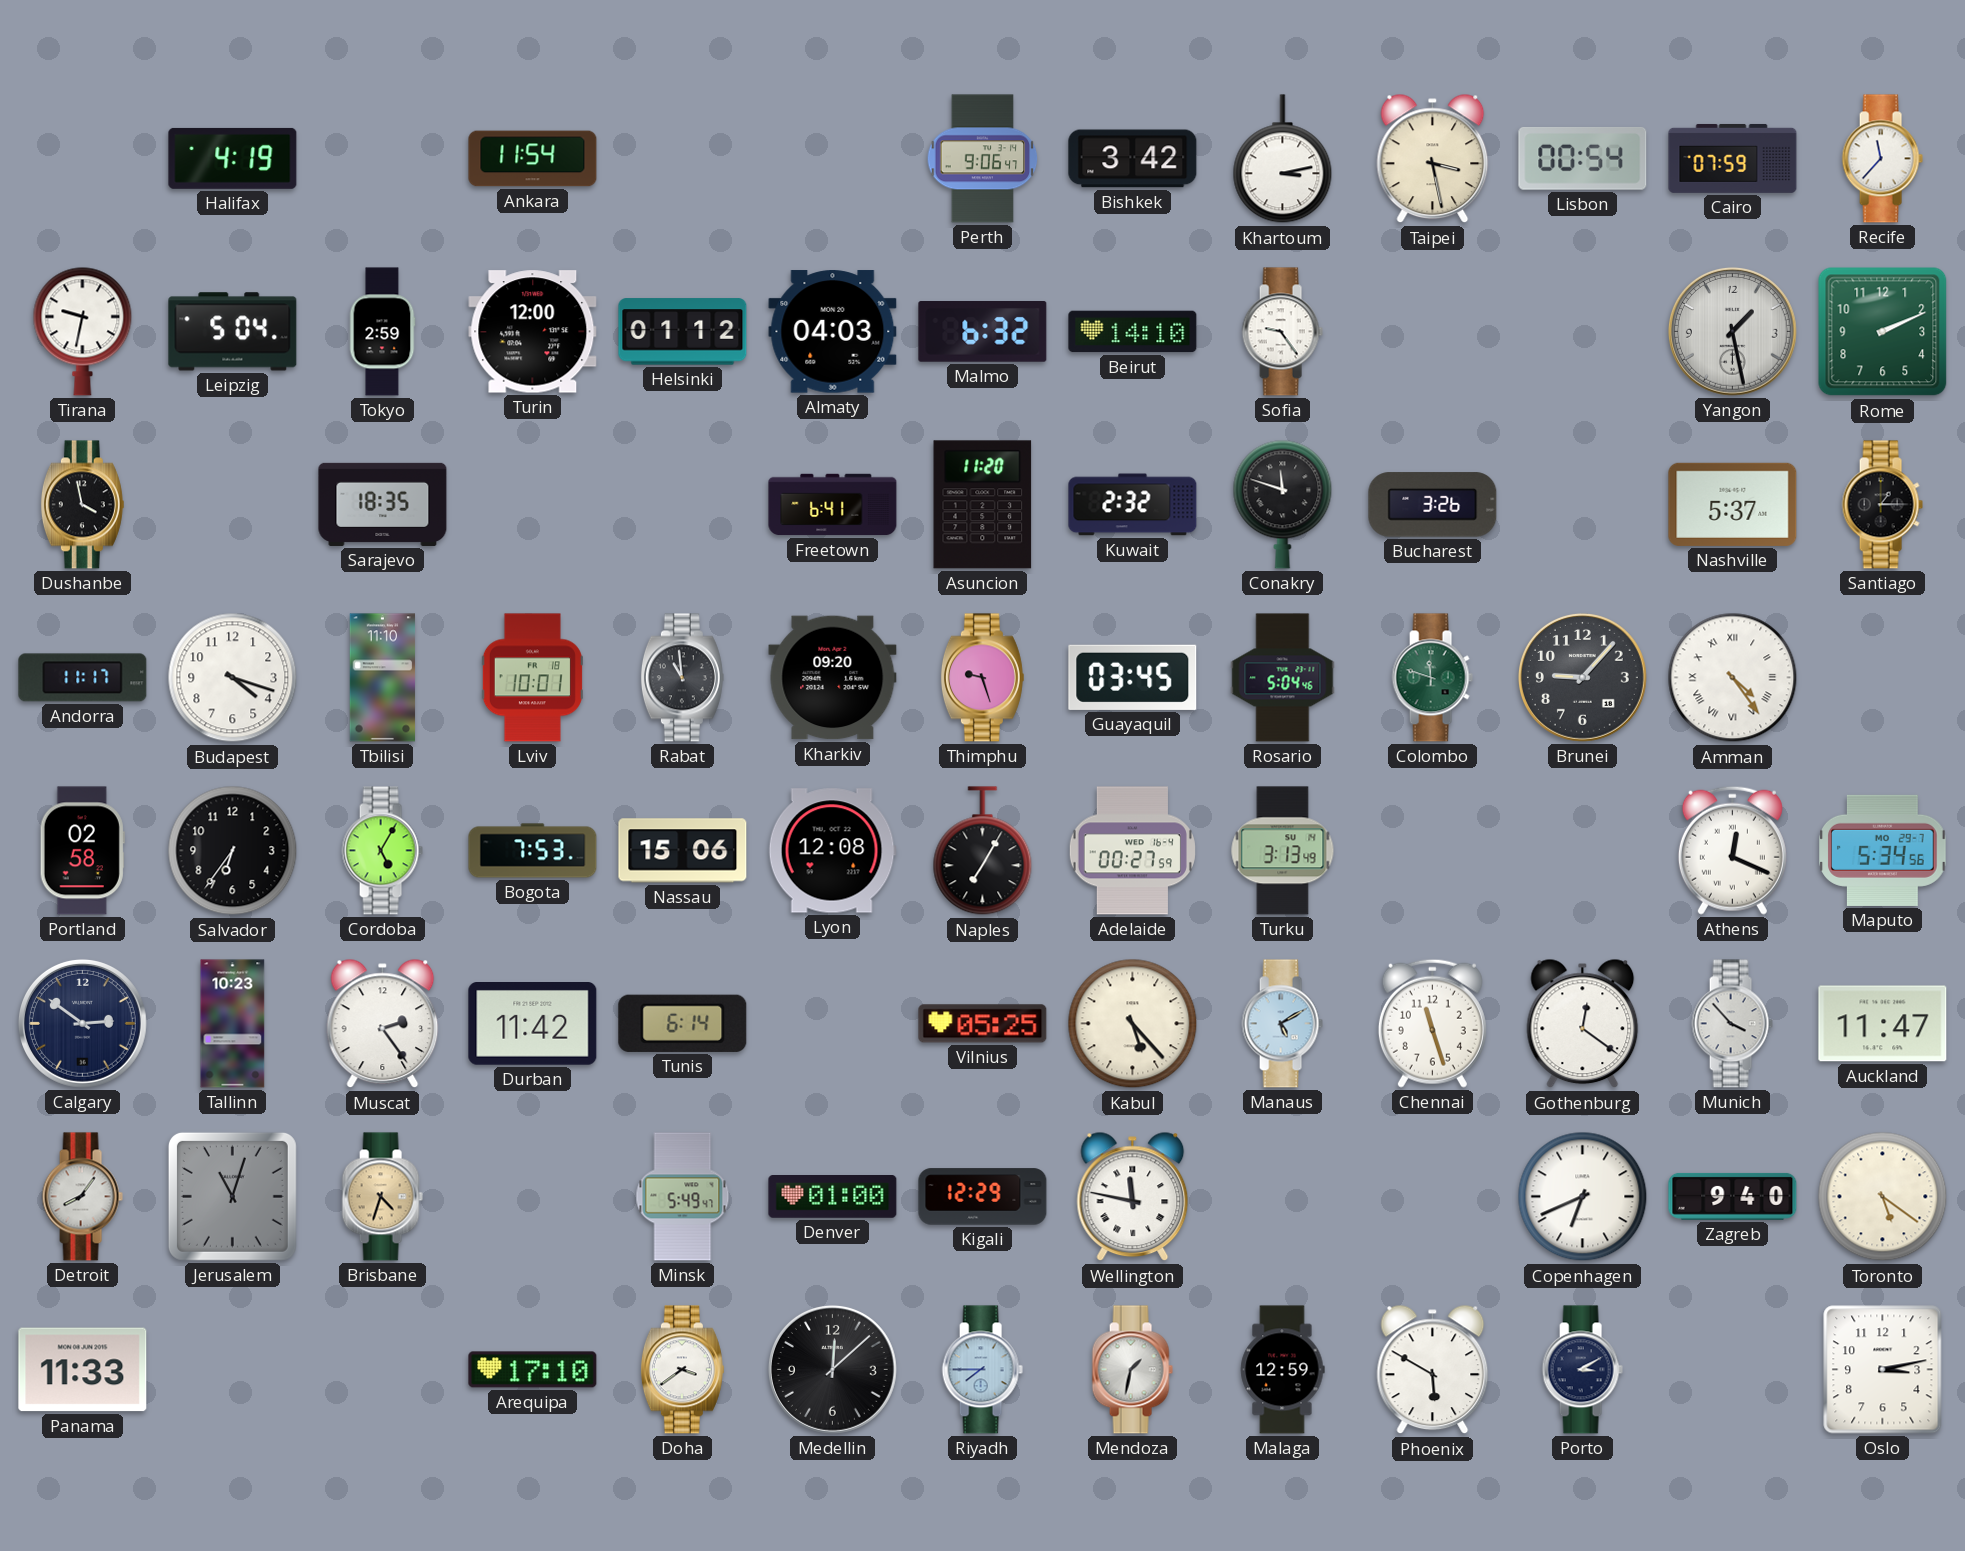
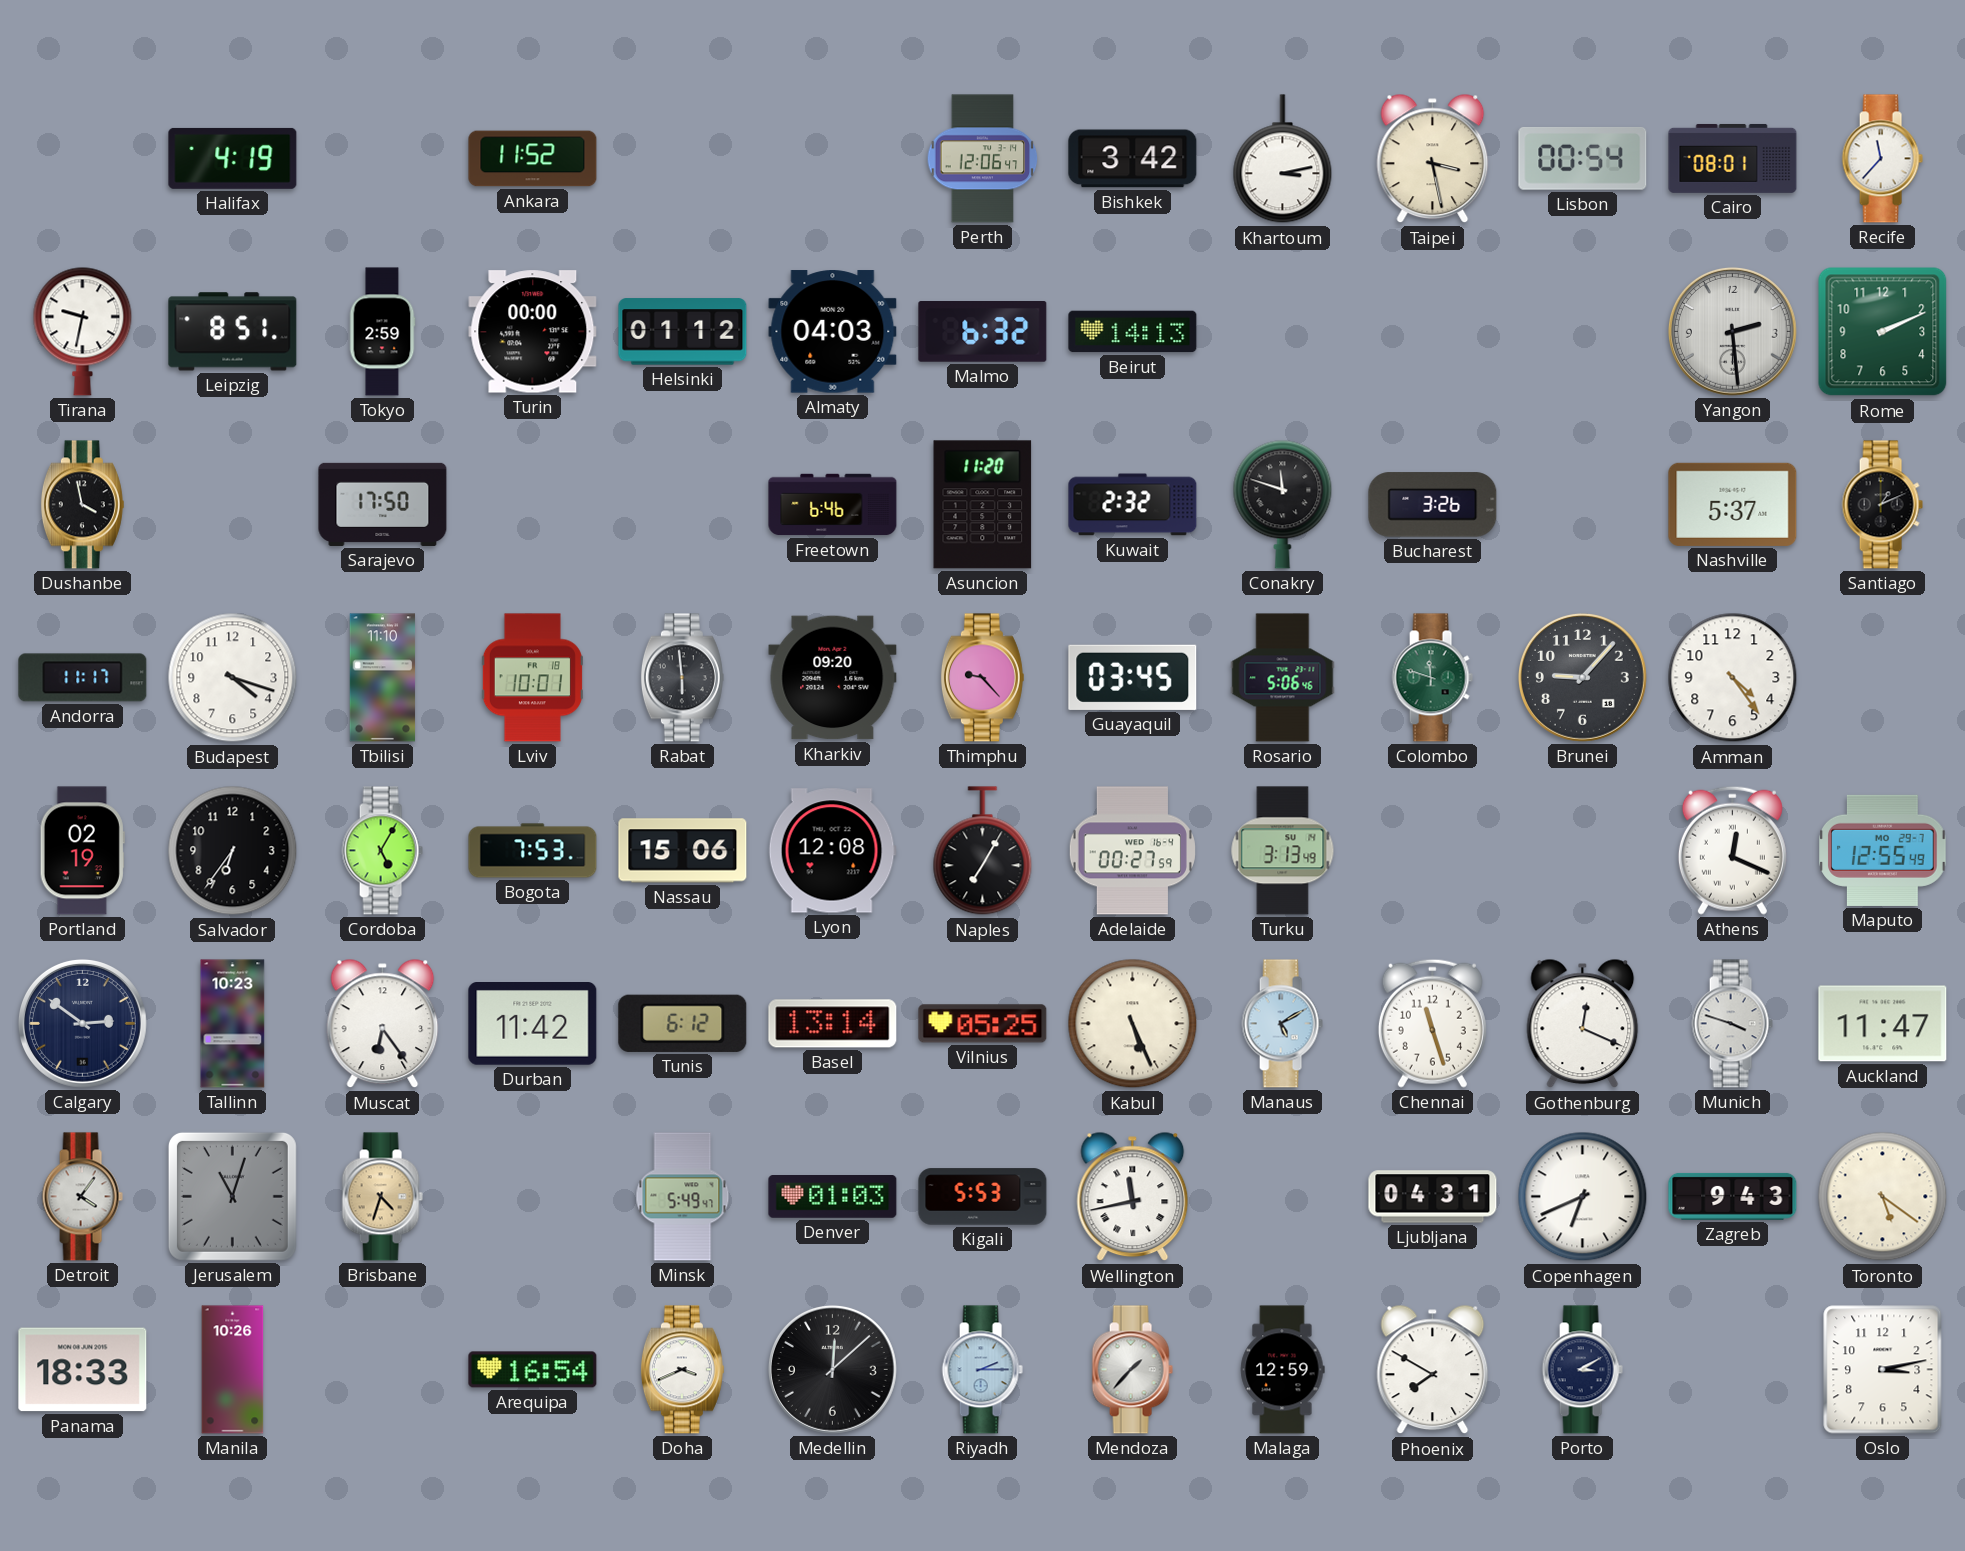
Ankara: 11:54 -> 11:52 (533, 159)
Perth: 9:06 -> 12:06 (983, 159)
Cairo: 07:59 -> 08:01 (1733, 158)
Leipzig: 5:04 -> 8:51 (233, 332)
Turin: 12:00 -> 00:00 (533, 332)
Beirut: 14:10 -> 14:13 (1133, 332)
Sofia: 9:24 -> none (1282, 332)
Yangon: 1:28 -> 2:29 (1732, 331)
Sarajevo: 18:35 -> 17:50 (383, 504)
Freetown: 6:41 -> 6:46 (833, 505)
Santiago: 1:15 -> 1:11 (1882, 505)
Rabat: 10:59 -> 5:59 (682, 678)
Thimphu: 9:27 -> 9:23 (982, 678)
Rosario: 5:04 -> 5:06 (1283, 678)
Amman numerals: Roman -> Arabic (1733, 678)
Portland: 02:58 -> 02:19 (82, 851)
Maputo: 5:34 -> 12:55 (1883, 850)
Muscat: 2:24 -> 6:24 (383, 1024)
Tunis: 6:14 -> 6:12 (683, 1023)
Basel: none -> 13:14 (833, 1024)
Kabul: 5:23 -> 5:26 (1133, 1024)
Gothenburg: 12:21 -> 12:19 (1583, 1024)
Munich: 3:53 -> 3:48 (1732, 1024)
Detroit: 8:06 -> 4:06 (82, 1197)
Denver: 01:00 -> 01:03 (833, 1197)
Kigali: 12:29 -> 5:53 (983, 1197)
Wellington: 11:47 -> 11:43 (1133, 1197)
Ljubljana: none -> 04:31 (1433, 1197)
Zagreb: 9:40 -> 9:43 (1733, 1196)
Panama: 11:33 -> 18:33 (83, 1370)
Manila: none -> 10:26 (233, 1370)
Arequipa: 17:10 -> 16:54 (533, 1370)
Doha: 3:39 -> 3:41 (682, 1370)
Riyadh: 7:45 -> 2:15 (982, 1370)
Mendoza: 1:32 -> 1:37 (1132, 1370)
Phoenix: 5:50 -> 7:50 (1433, 1370)
